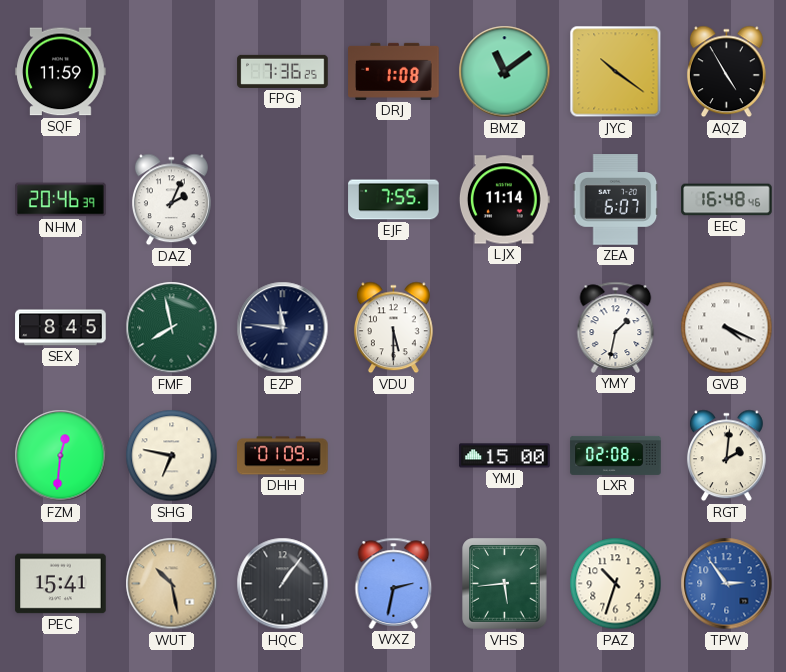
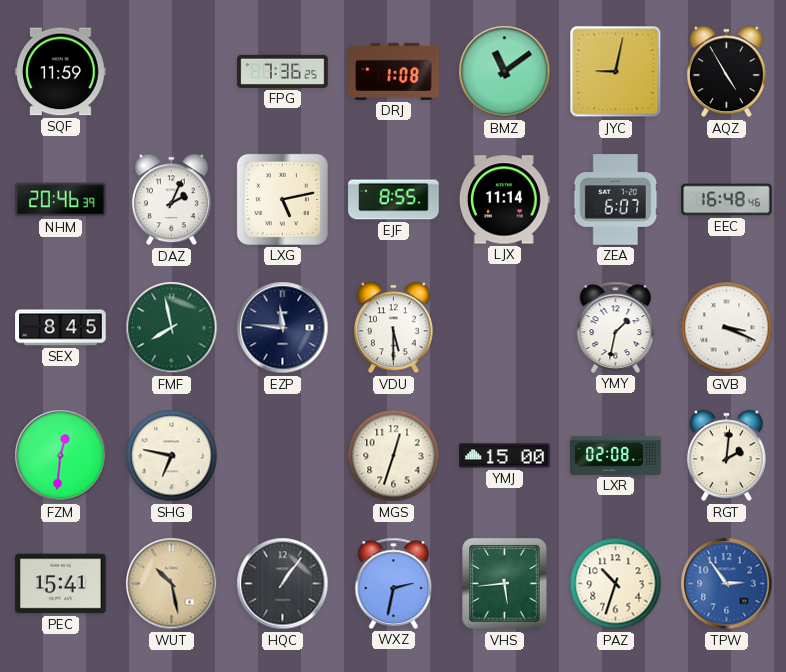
JYC: 10:21 -> 9:02 (616, 72)
LXG: none -> 5:13 (282, 199)
EJF: 7:55 -> 8:55 (394, 200)
GVB: 4:19 -> 3:19 (727, 328)
DHH: 01:09 -> none (283, 456)
MGS: none -> 12:33 (394, 456)
